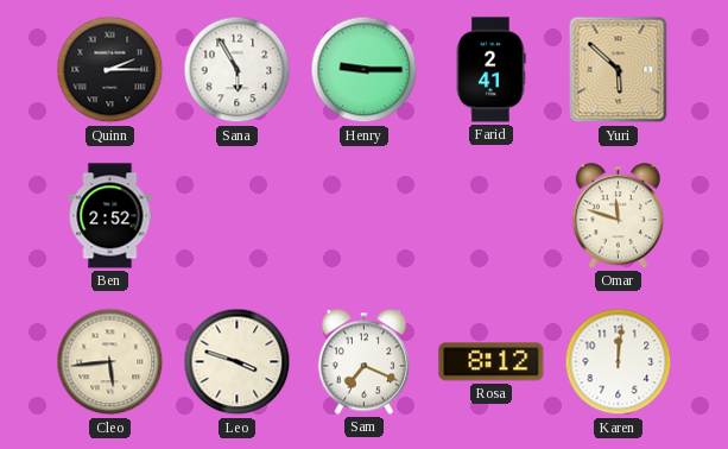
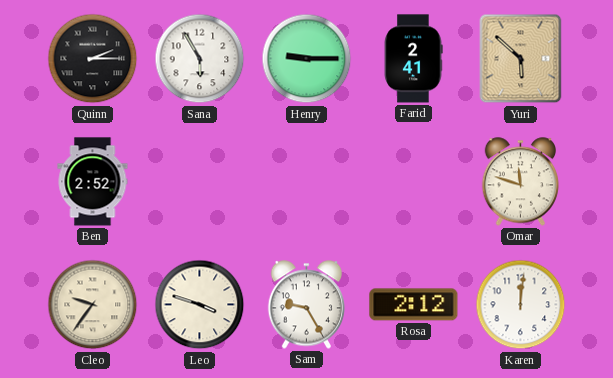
Cleo: 5:44 -> 9:36 (93, 305)
Sam: 7:19 -> 9:25 (307, 305)
Rosa: 8:12 -> 2:12 (414, 305)
